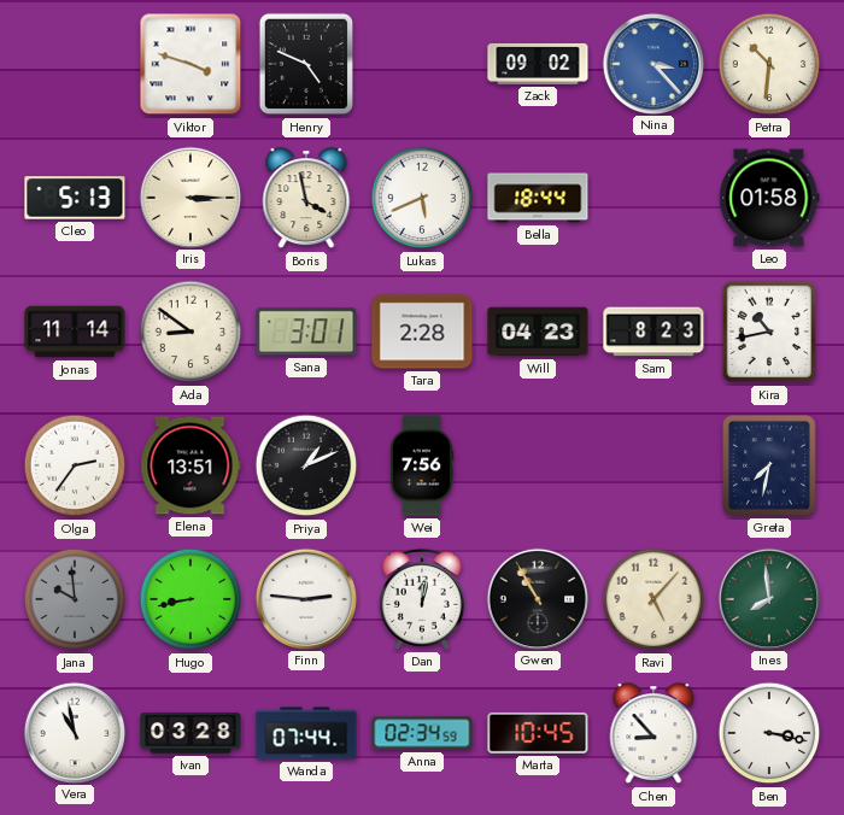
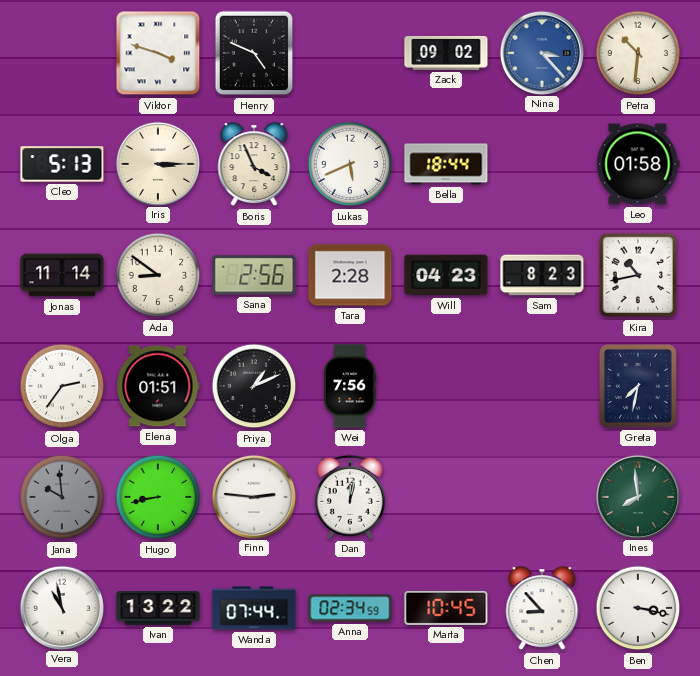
Boris: 3:58 -> 3:56 (254, 165)
Sana: 3:01 -> 2:56 (254, 275)
Elena: 13:51 -> 01:51 (158, 386)
Gwen: 10:55 -> none (537, 598)
Ravi: 5:07 -> none (653, 599)
Ivan: 03:28 -> 13:22 (158, 608)
